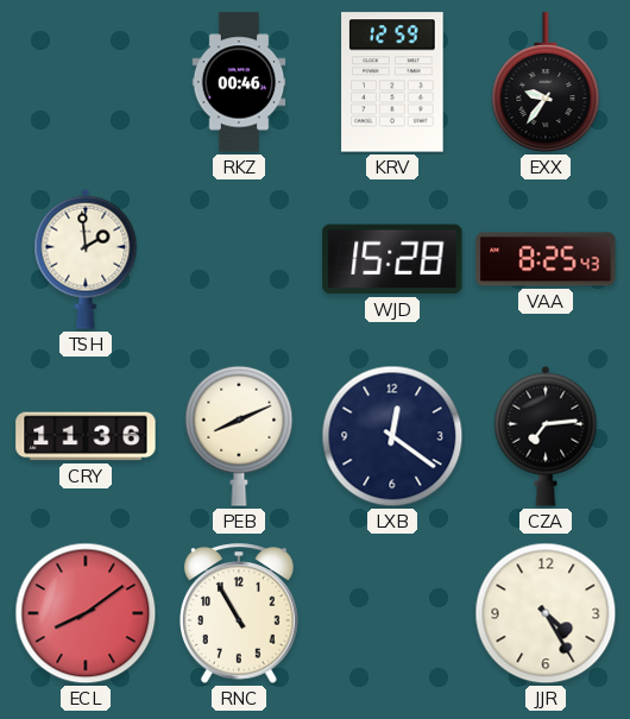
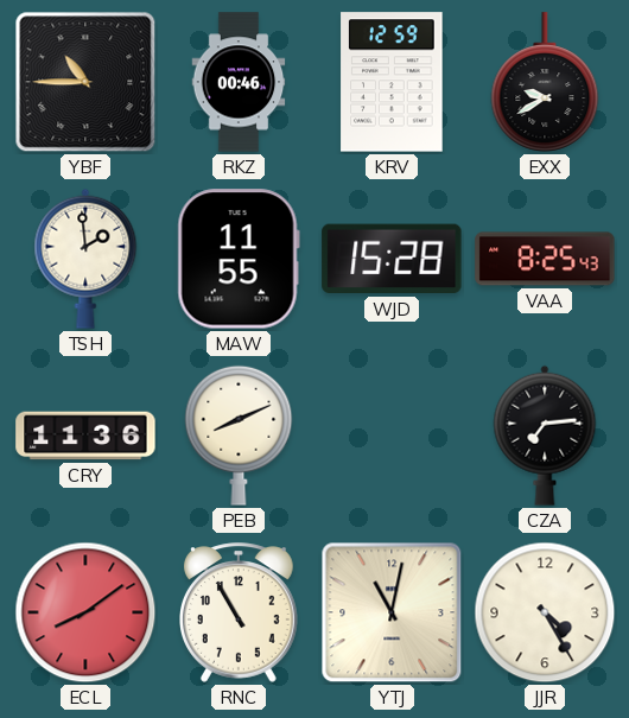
YBF: none -> 10:45 (85, 82)
EXX: 9:36 -> 9:40 (545, 82)
MAW: none -> 11:55 (239, 259)
LXB: 12:21 -> none (392, 436)
YTJ: none -> 11:02 (392, 612)
